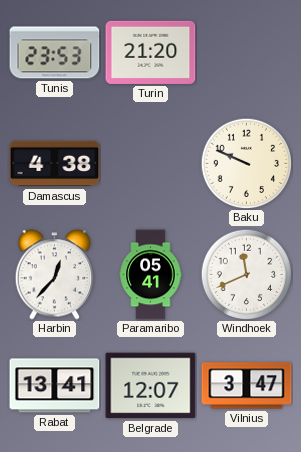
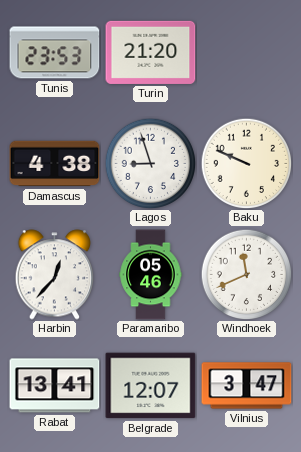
Lagos: none -> 8:57 (150, 163)
Paramaribo: 05:41 -> 05:46 (151, 275)
